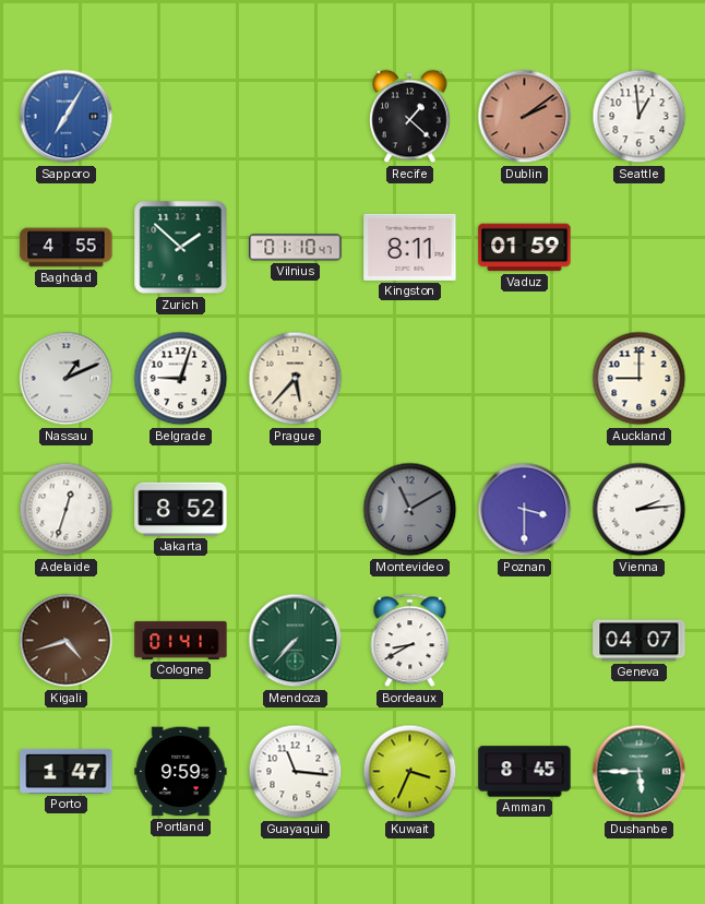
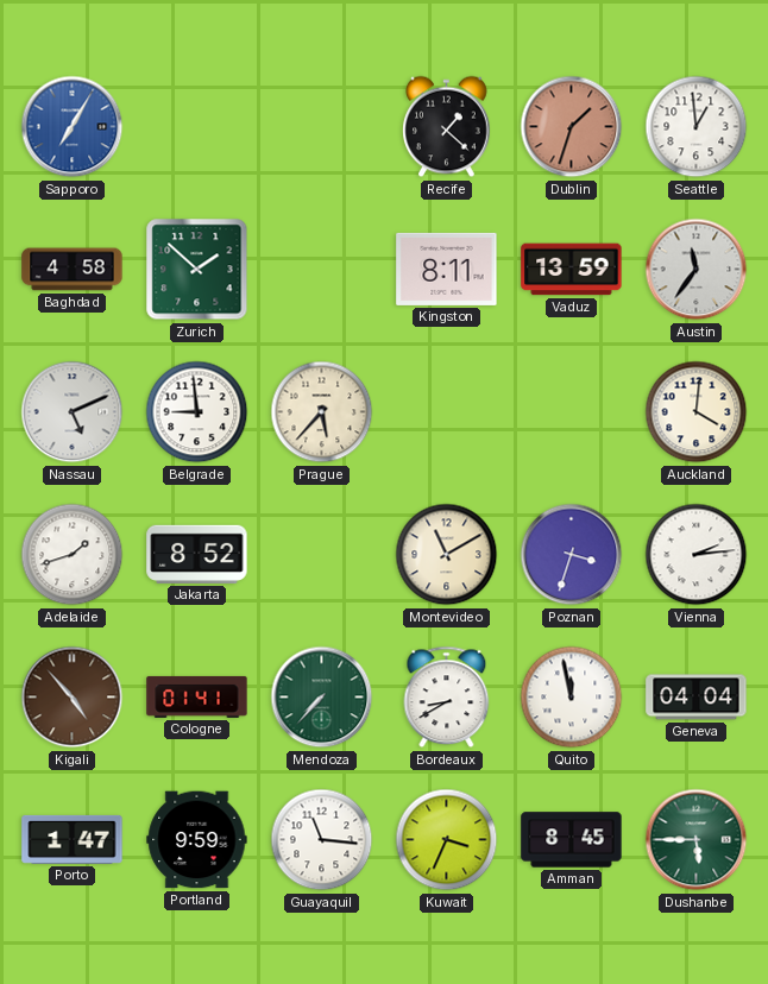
Dublin: 2:09 -> 1:33 (572, 127)
Baghdad: 4:55 -> 4:58 (73, 270)
Vilnius: 01:10 -> none (296, 248)
Vaduz: 01:59 -> 13:59 (572, 270)
Austin: none -> 11:36 (697, 270)
Nassau: 1:11 -> 5:11 (73, 412)
Belgrade: 9:03 -> 8:59 (197, 412)
Auckland: 9:00 -> 4:01 (697, 412)
Adelaide: 12:33 -> 1:42 (73, 555)
Montevideo dial: grey -> cream (447, 555)
Poznan: 3:30 -> 3:33 (572, 555)
Kigali: 4:42 -> 4:53 (73, 698)
Quito: none -> 11:58 (572, 698)
Geneva: 04:07 -> 04:04 (697, 698)
